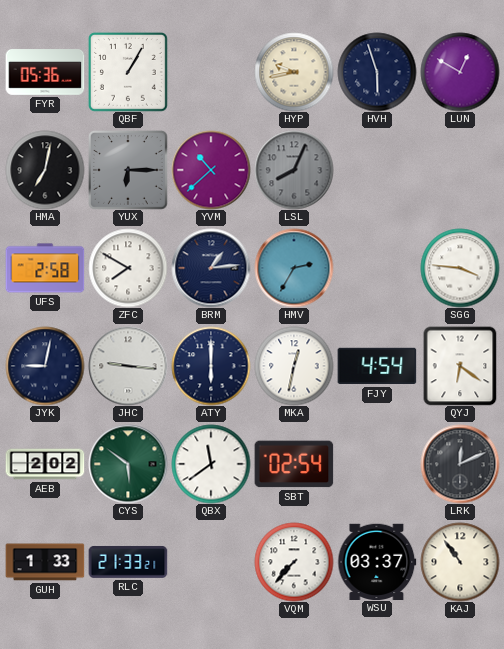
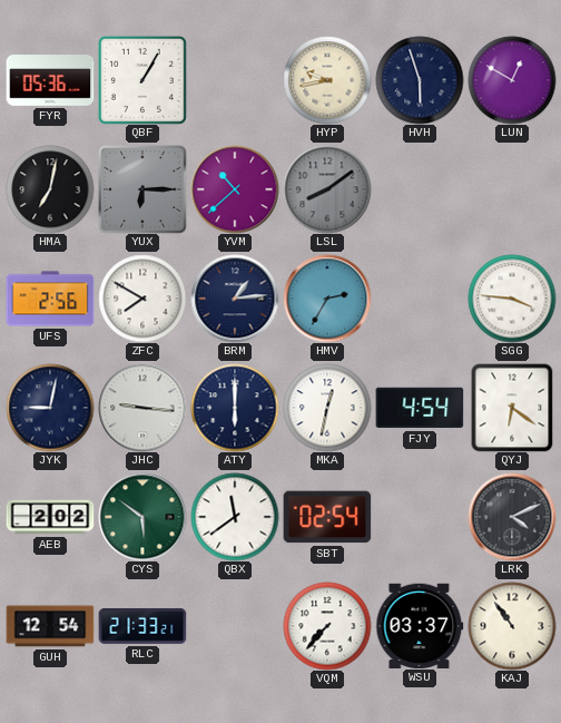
LSL: 8:04 -> 8:09 (327, 189)
UFS: 2:58 -> 2:56 (50, 299)
LRK: 12:11 -> 4:11 (512, 517)
GUH: 1:33 -> 12:54 (50, 626)
